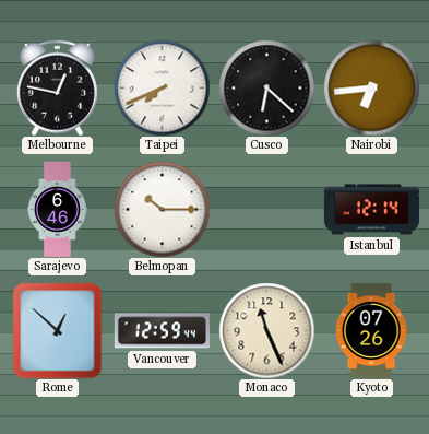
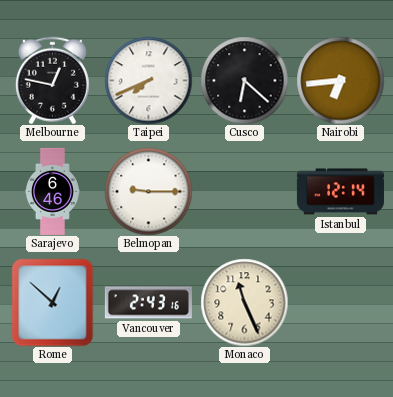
Belmopan: 10:15 -> 9:15 (148, 191)
Vancouver: 12:59 -> 2:43 (148, 303)
Kyoto: 07:26 -> none (371, 330)
